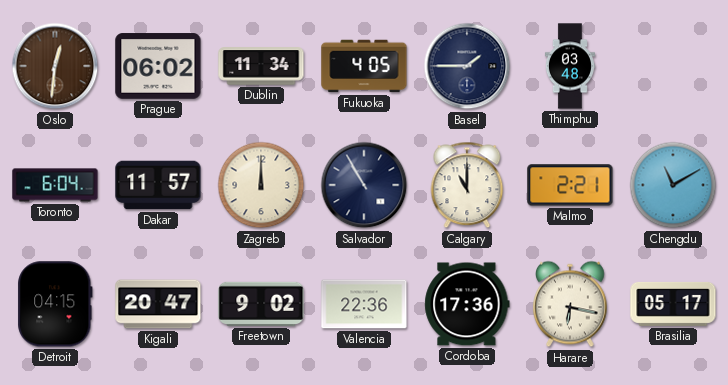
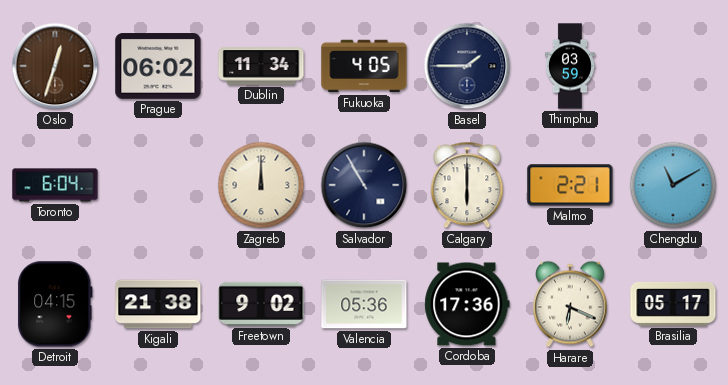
Oslo: 12:31 -> 12:33 (55, 66)
Thimphu: 03:48 -> 03:59 (570, 66)
Dakar: 11:57 -> none (158, 185)
Calgary: 11:00 -> 6:00 (467, 185)
Kigali: 20:47 -> 21:38 (158, 304)
Valencia: 22:36 -> 05:36 (364, 304)
Harare: 6:17 -> 6:19 (571, 304)
